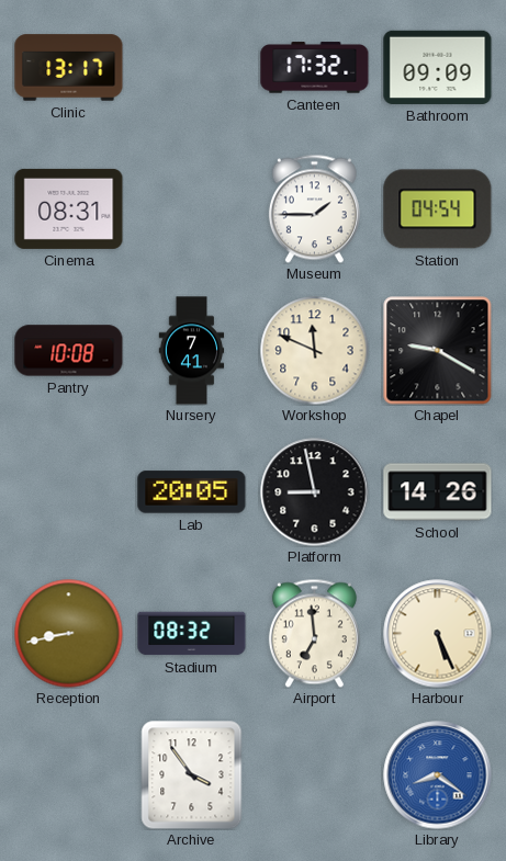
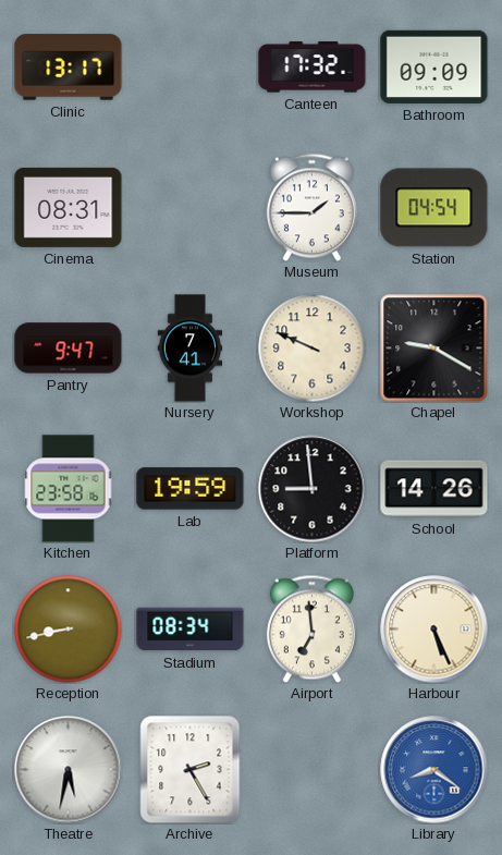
Pantry: 10:08 -> 9:47 (69, 349)
Workshop: 11:49 -> 9:49 (313, 349)
Kitchen: none -> 23:58 (69, 489)
Lab: 20:05 -> 19:59 (191, 489)
Platform: 8:58 -> 8:59 (313, 489)
Stadium: 08:32 -> 08:34 (191, 630)
Theatre: none -> 5:32 (69, 770)
Archive: 3:54 -> 2:25 (191, 770)
